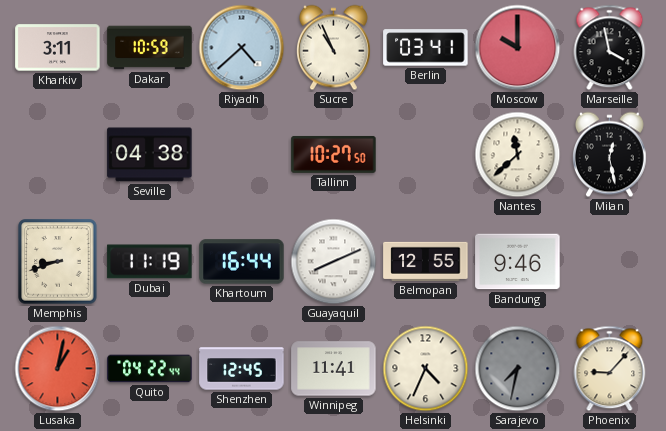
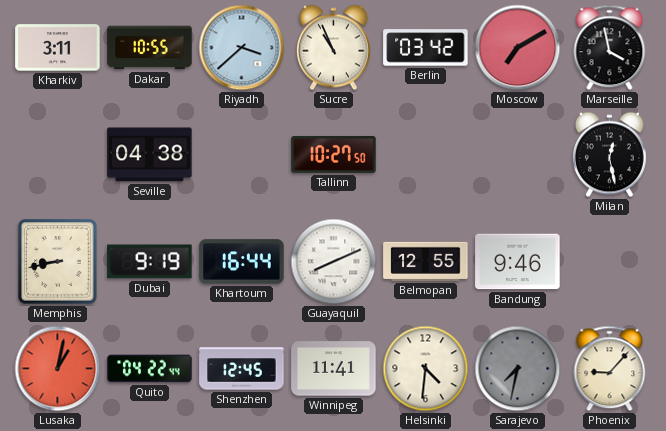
Dakar: 10:59 -> 10:55 (150, 48)
Riyadh: 4:38 -> 3:38 (242, 48)
Berlin: 03:41 -> 03:42 (426, 48)
Moscow: 10:00 -> 7:10 (518, 48)
Nantes: 11:38 -> none (518, 155)
Memphis: 8:42 -> 8:43 (58, 262)
Dubai: 11:19 -> 9:19 (150, 262)
Helsinki: 4:34 -> 4:31 (426, 369)
